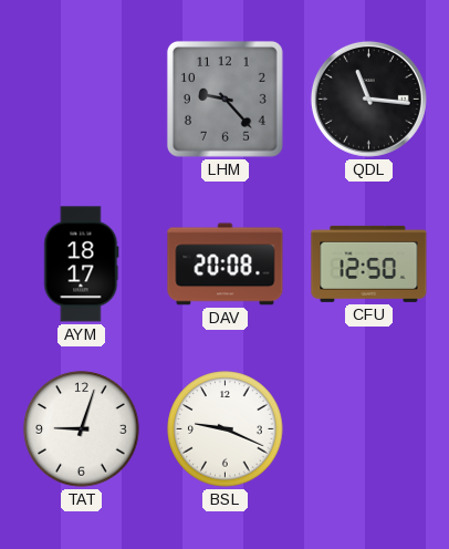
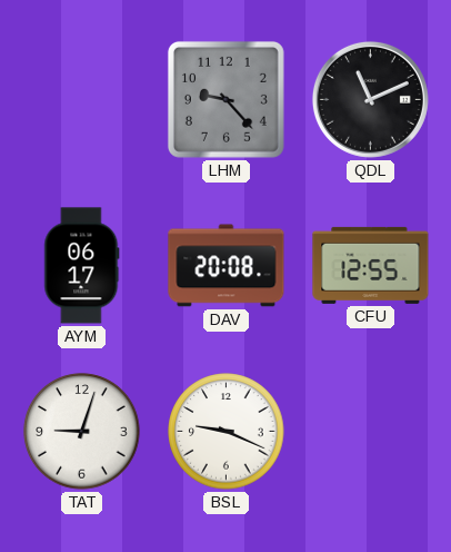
QDL: 11:16 -> 11:11 (370, 99)
AYM: 18:17 -> 06:17 (82, 266)
CFU: 12:50 -> 12:55 (371, 265)
